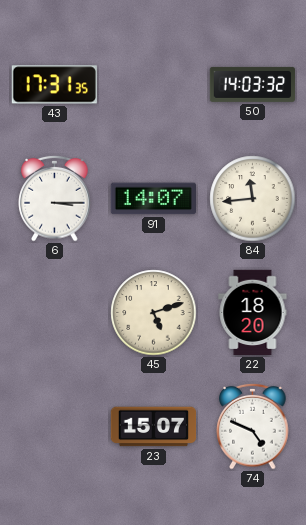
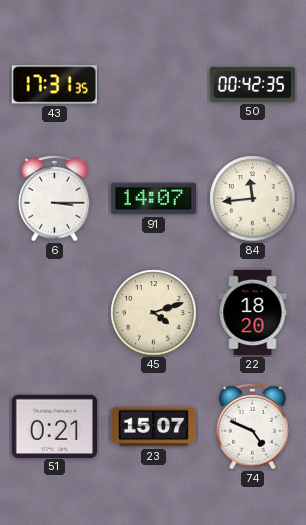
50: 14:03 -> 00:42 (253, 84)
45: 5:12 -> 4:12 (154, 313)
51: none -> 0:21 (54, 426)
